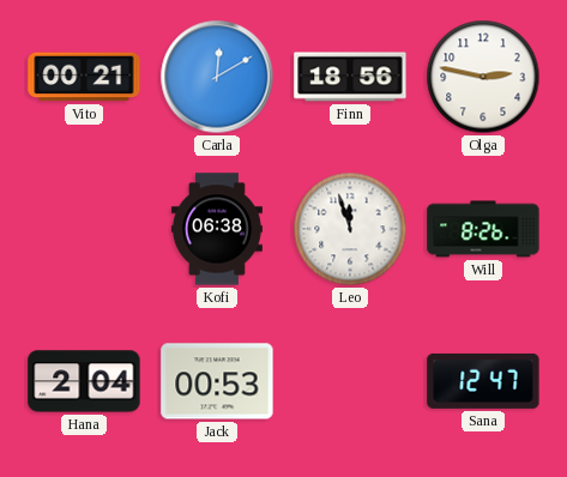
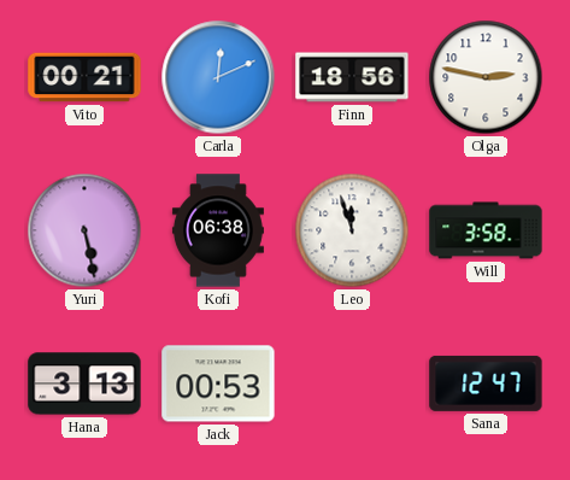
Carla: 12:10 -> 12:11 (218, 77)
Yuri: none -> 5:28 (84, 230)
Will: 8:26 -> 3:58 (486, 230)
Hana: 2:04 -> 3:13 (84, 384)
